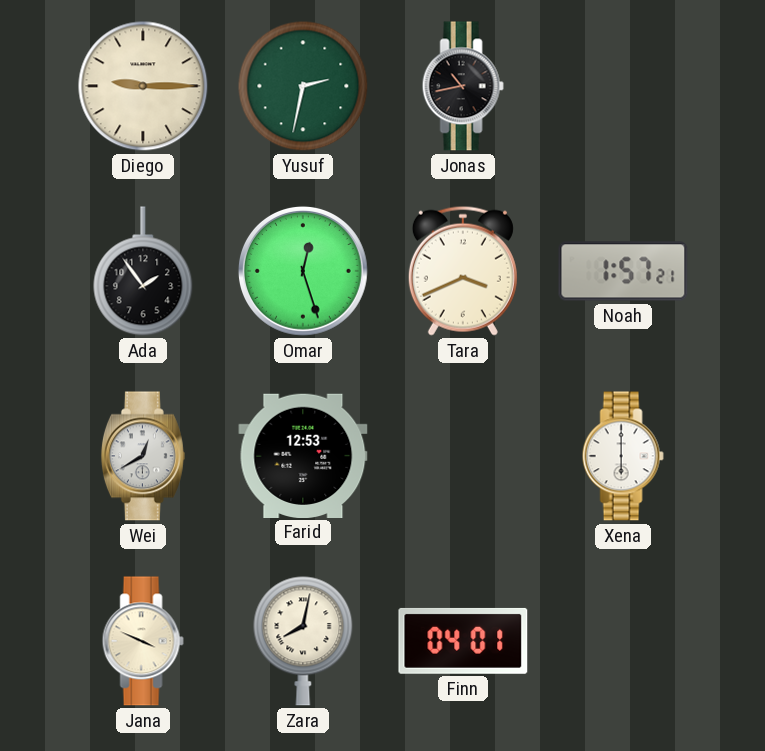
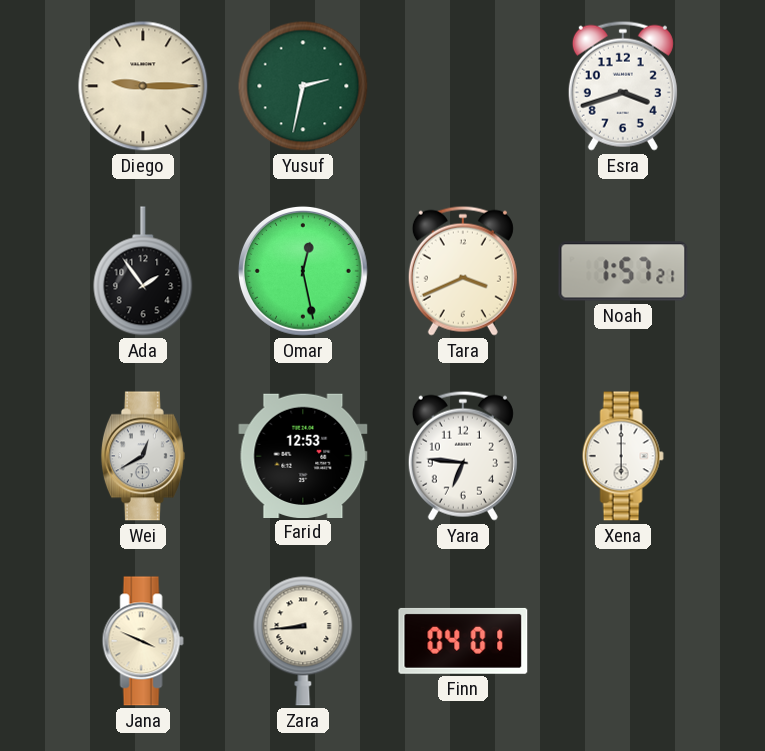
Jonas: 10:43 -> none (463, 86)
Esra: none -> 3:42 (623, 86)
Omar: 12:27 -> 12:28 (303, 271)
Yara: none -> 6:46 (463, 456)
Zara: 8:02 -> 8:44 (303, 641)
